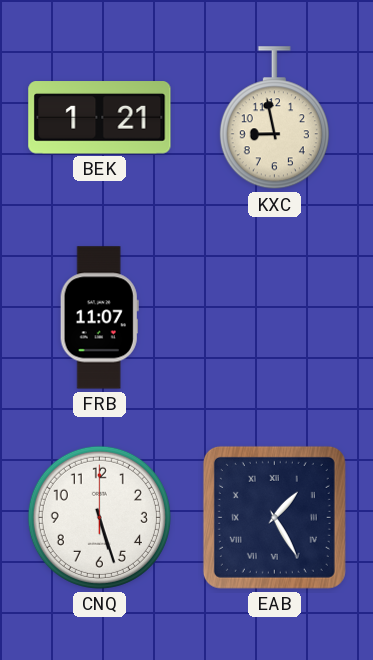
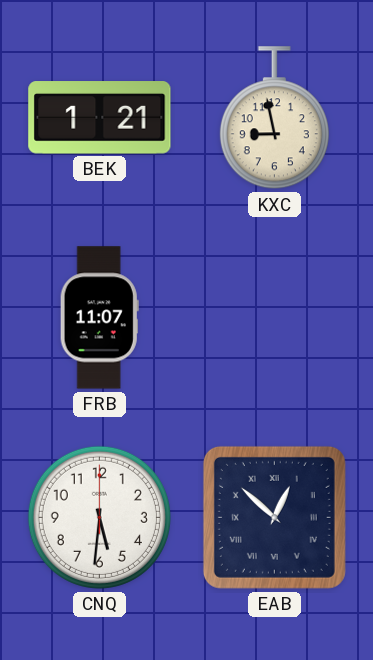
CNQ: 5:27 -> 5:31 (99, 517)
EAB: 1:25 -> 12:52 (274, 517)
